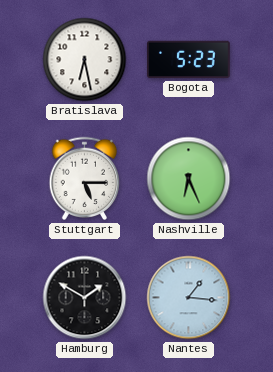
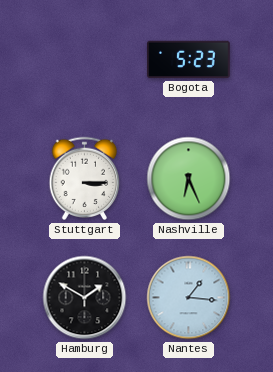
Bratislava: 6:28 -> none (85, 60)
Stuttgart: 5:15 -> 3:15 (85, 179)
